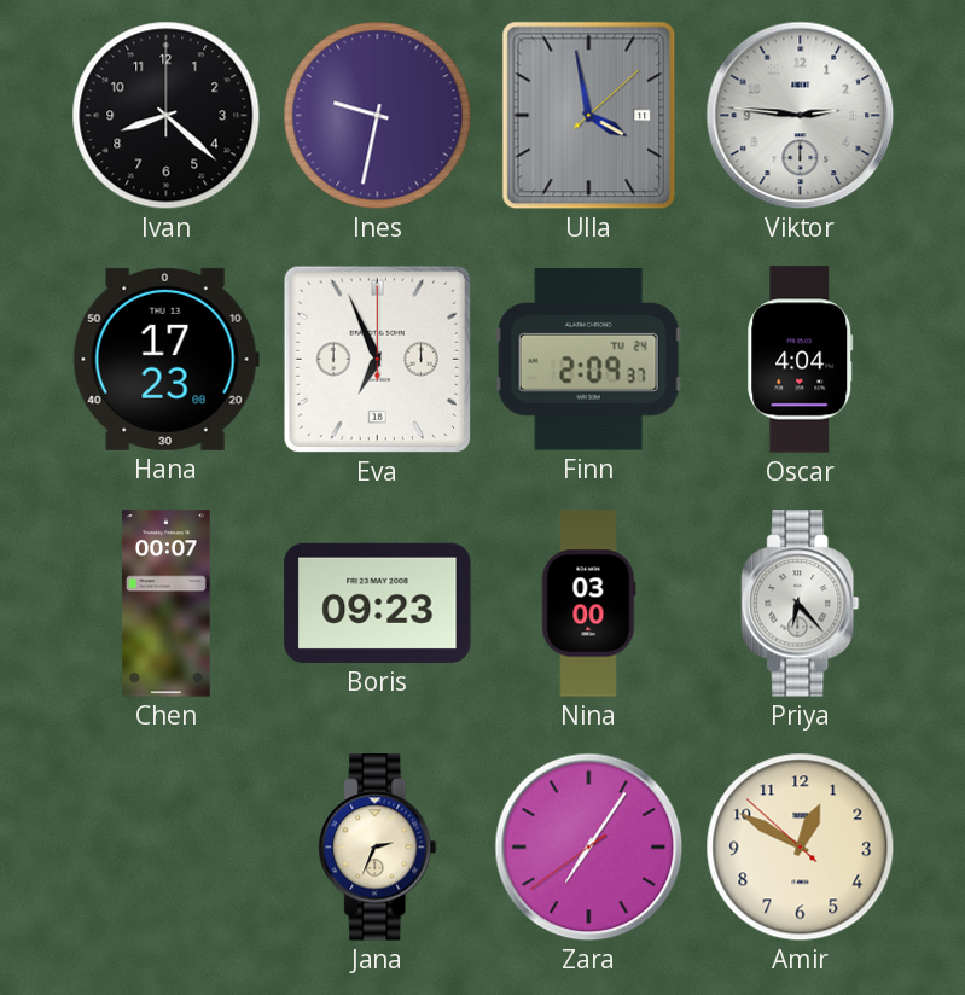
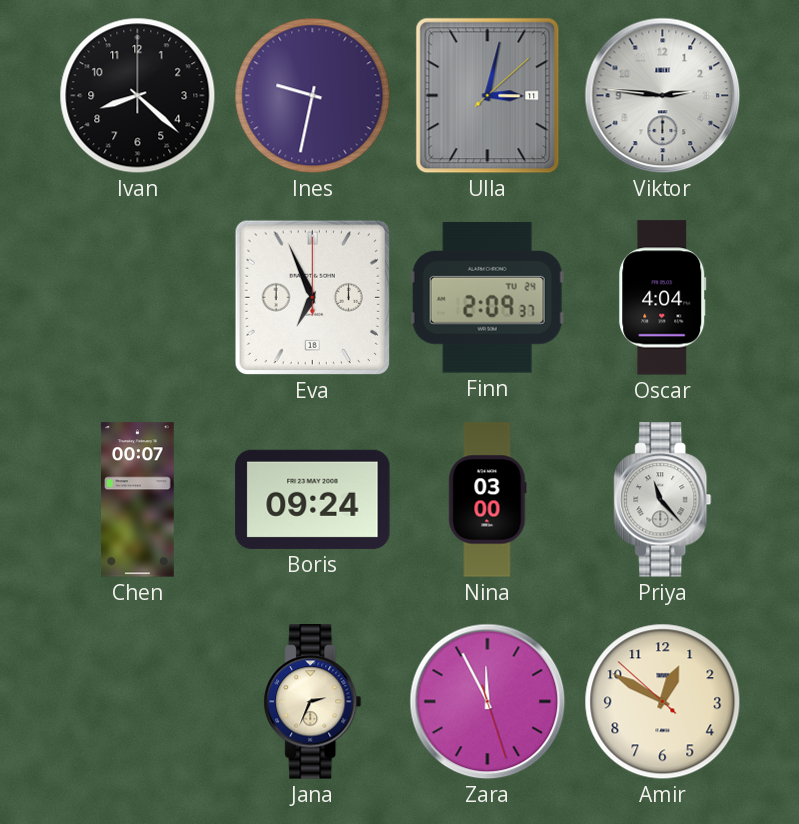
Ulla: 3:58 -> 3:02 (488, 96)
Hana: 17:23 -> none (165, 359)
Boris: 09:23 -> 09:24 (313, 499)
Priya: 6:23 -> 11:23 (663, 500)
Zara: 7:05 -> 11:55 (488, 702)
